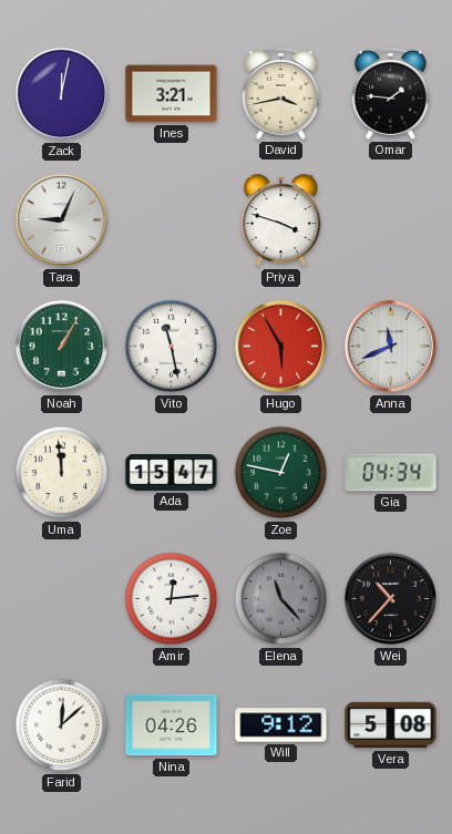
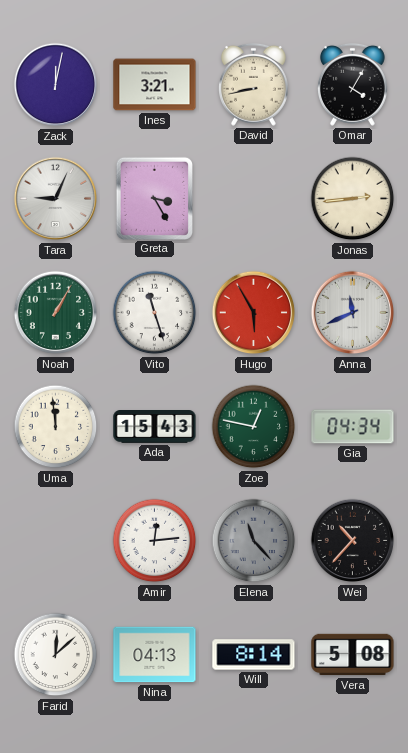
David: 3:43 -> 8:43 (253, 84)
Omar: 1:46 -> 4:05 (352, 84)
Greta: none -> 3:25 (154, 198)
Priya: 3:48 -> none (281, 220)
Jonas: none -> 2:44 (353, 199)
Vito: 11:28 -> 11:27 (155, 313)
Ada: 15:47 -> 15:43 (155, 427)
Nina: 04:26 -> 04:13 (155, 655)
Will: 9:12 -> 8:14 (254, 655)
